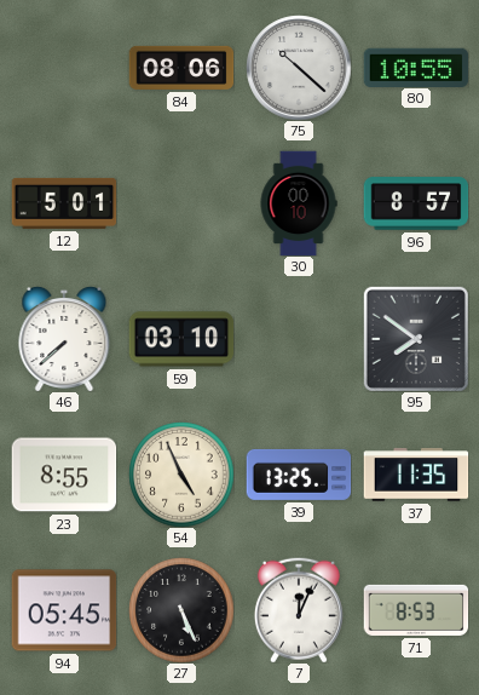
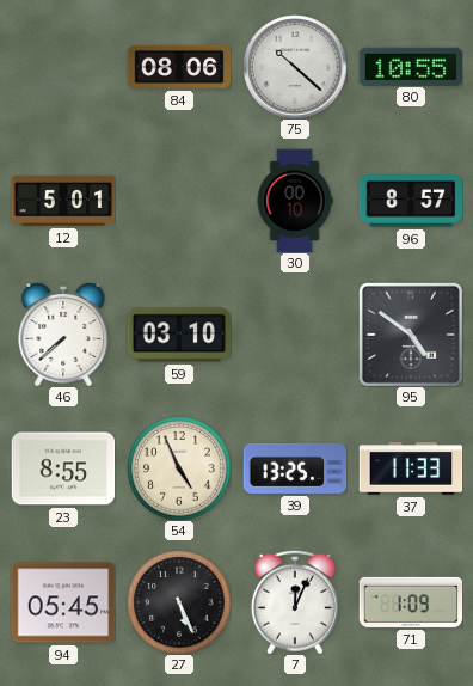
95: 7:51 -> 4:51 (411, 335)
37: 11:35 -> 11:33 (411, 468)
71: 8:53 -> 1:09 (411, 602)
